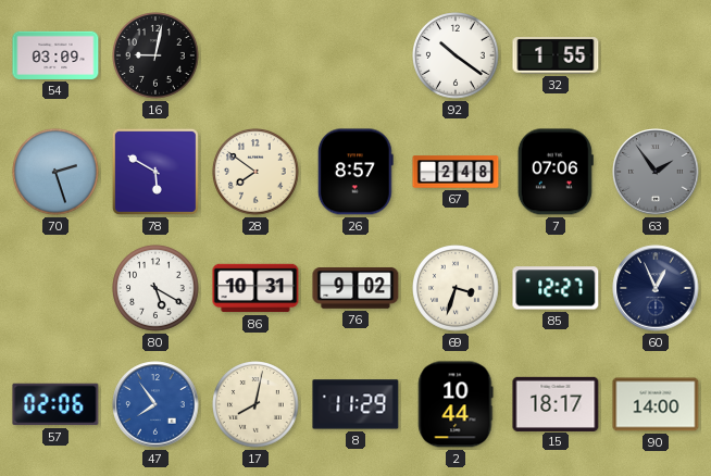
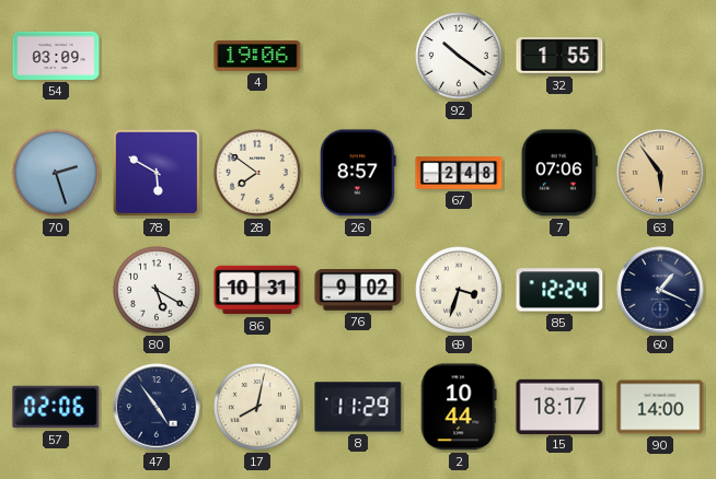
16: 9:02 -> none (157, 57)
4: none -> 19:06 (257, 57)
63: 1:54 -> 5:54 (660, 173)
63 dial: grey -> champagne (660, 173)
85: 12:27 -> 12:24 (559, 290)
60: 12:56 -> 1:19 (660, 290)
47: 7:54 -> 4:54 (157, 407)
47 dial: blue -> navy (157, 407)
